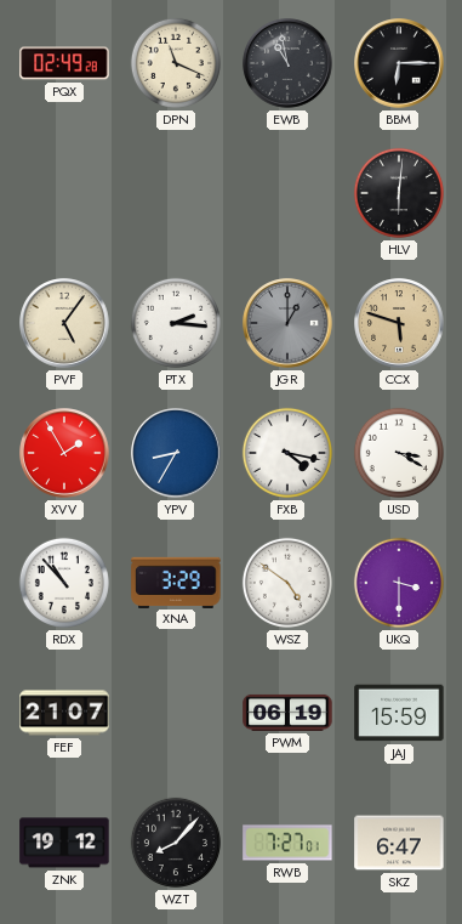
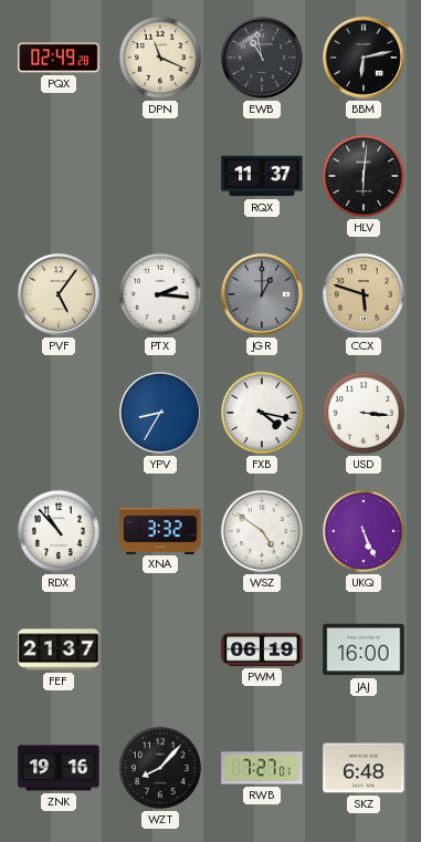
BBM: 6:15 -> 6:13 (364, 58)
RQX: none -> 11:37 (262, 176)
XVV: 1:55 -> none (64, 453)
USD: 3:20 -> 3:16 (364, 413)
XNA: 3:29 -> 3:32 (160, 530)
UKQ: 3:30 -> 5:26 (364, 531)
FEF: 21:07 -> 21:37 (59, 649)
JAJ: 15:59 -> 16:00 (364, 649)
ZNK: 19:12 -> 19:16 (59, 768)
SKZ: 6:47 -> 6:48 (364, 768)
